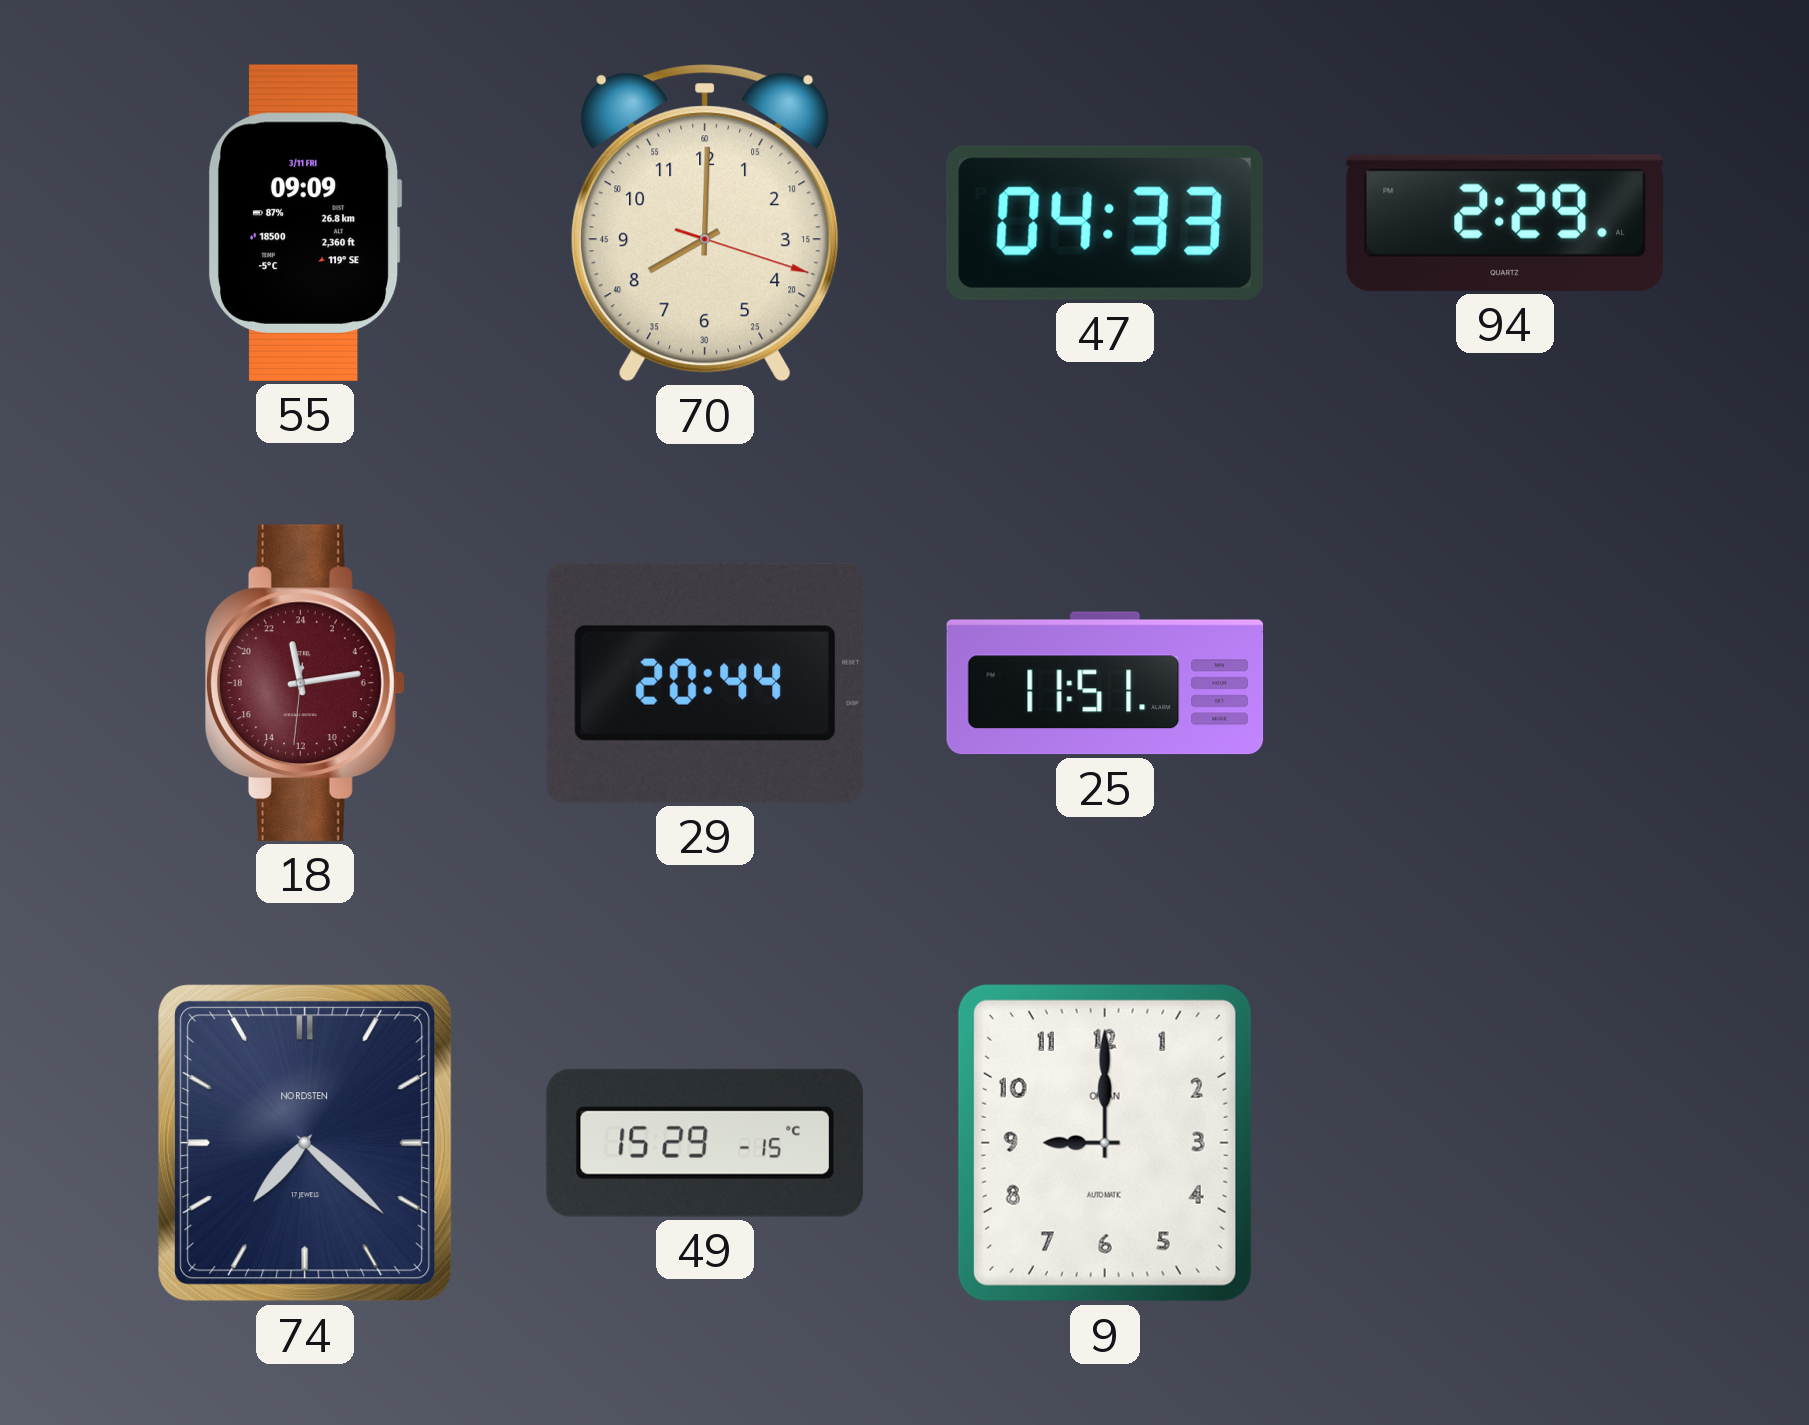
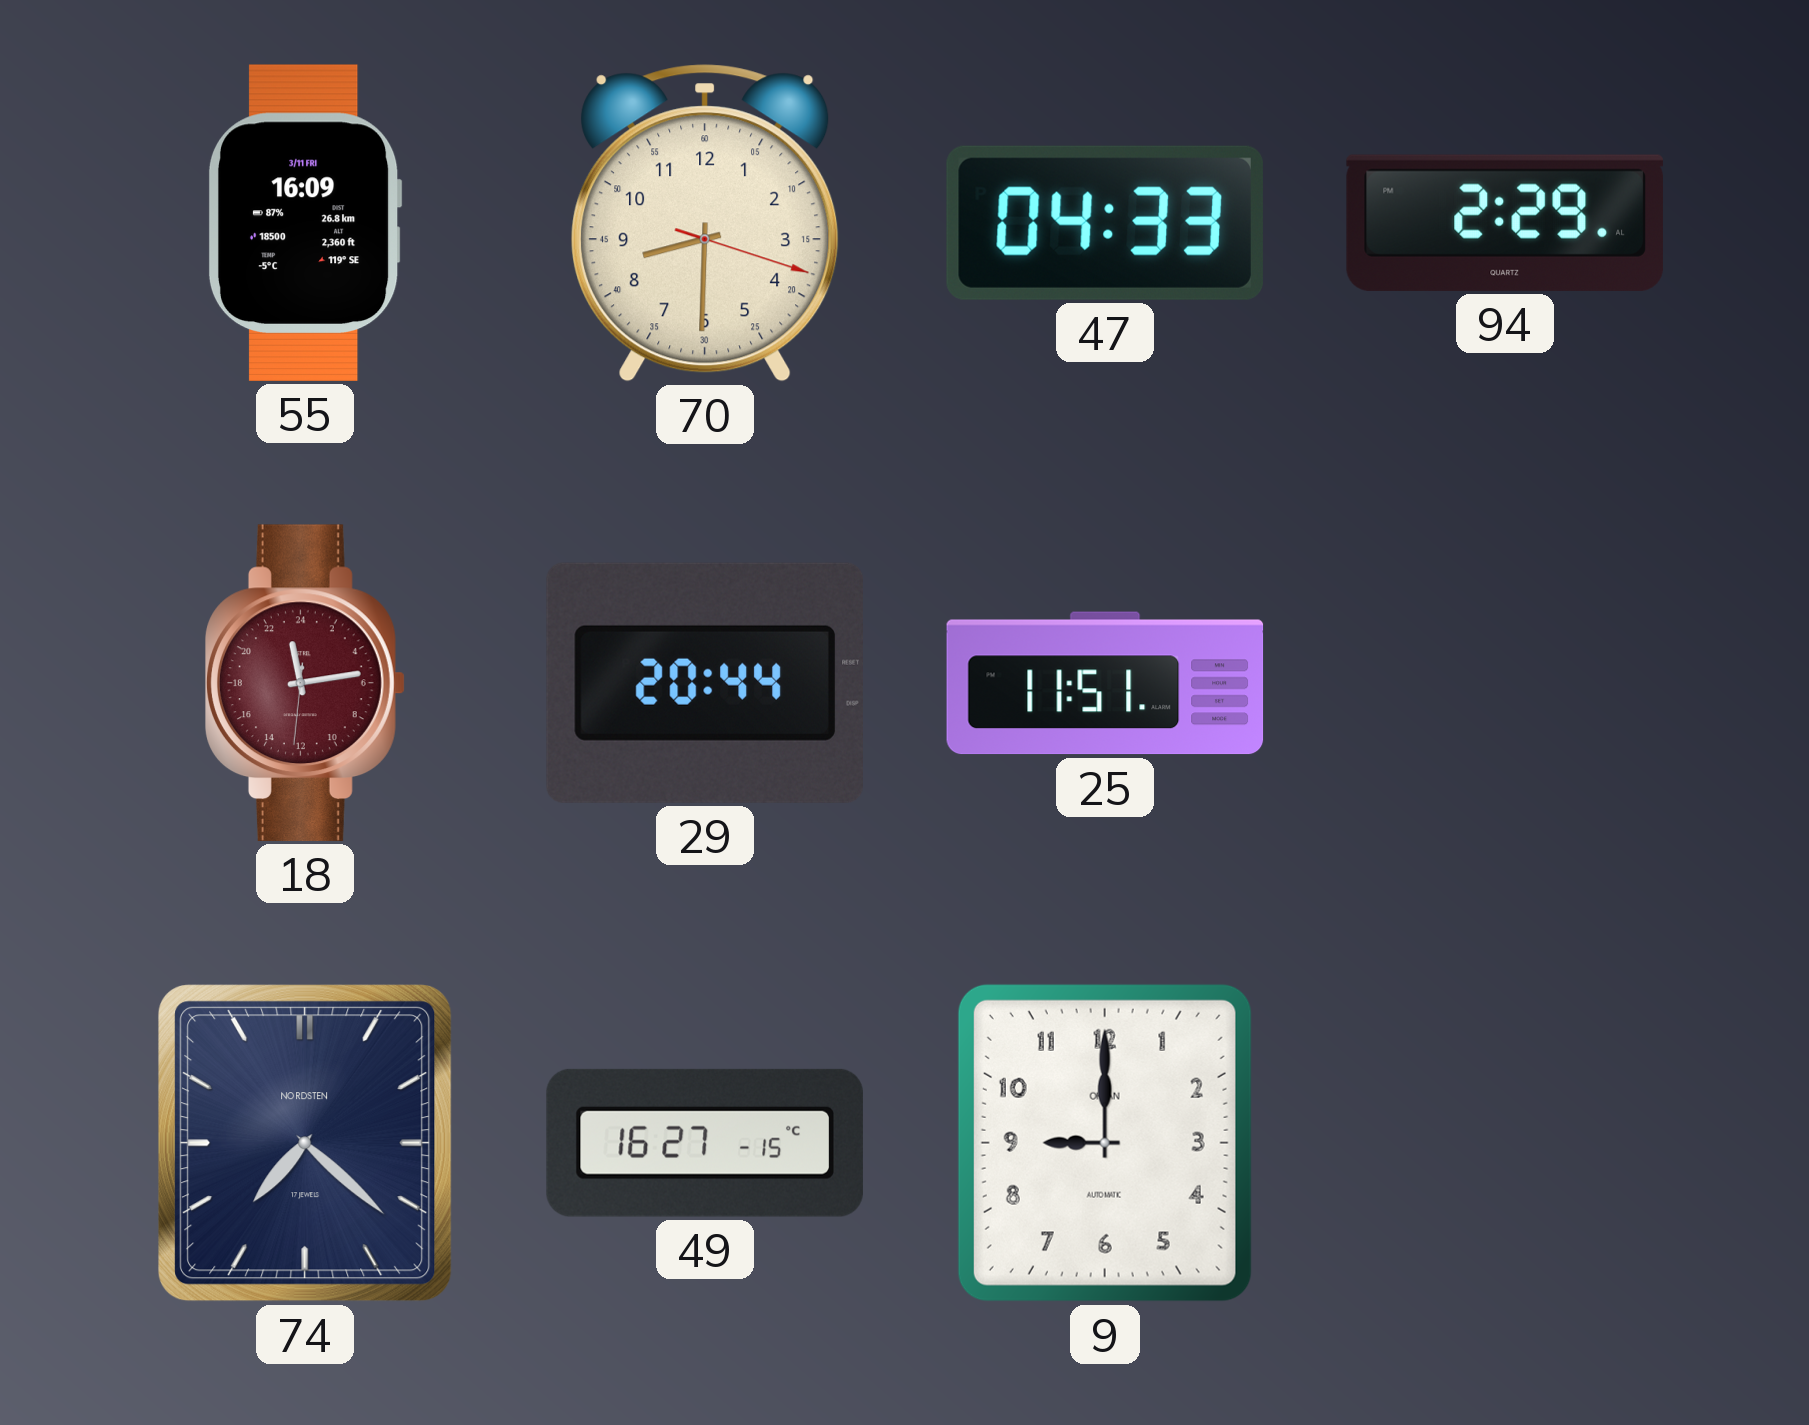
55: 09:09 -> 16:09 (305, 223)
70: 8:00 -> 8:30 (705, 223)
49: 15:29 -> 16:27 (705, 1143)
